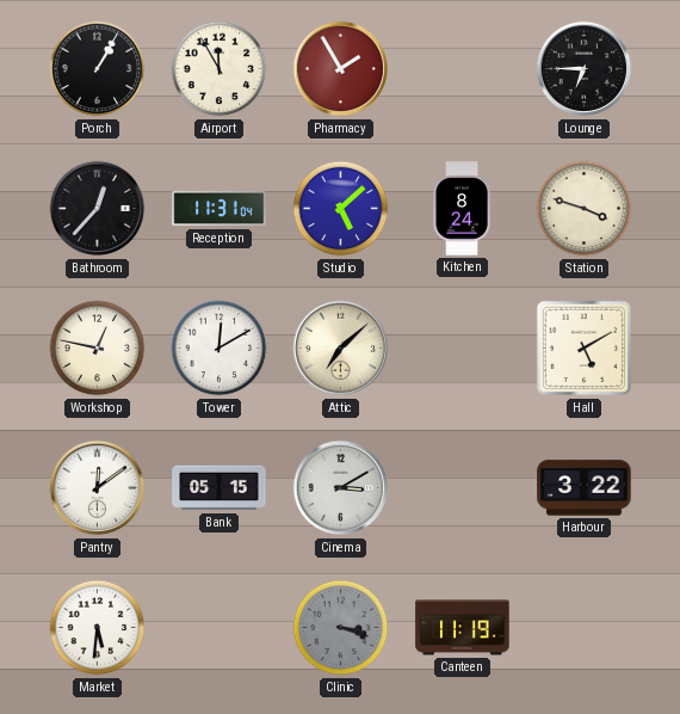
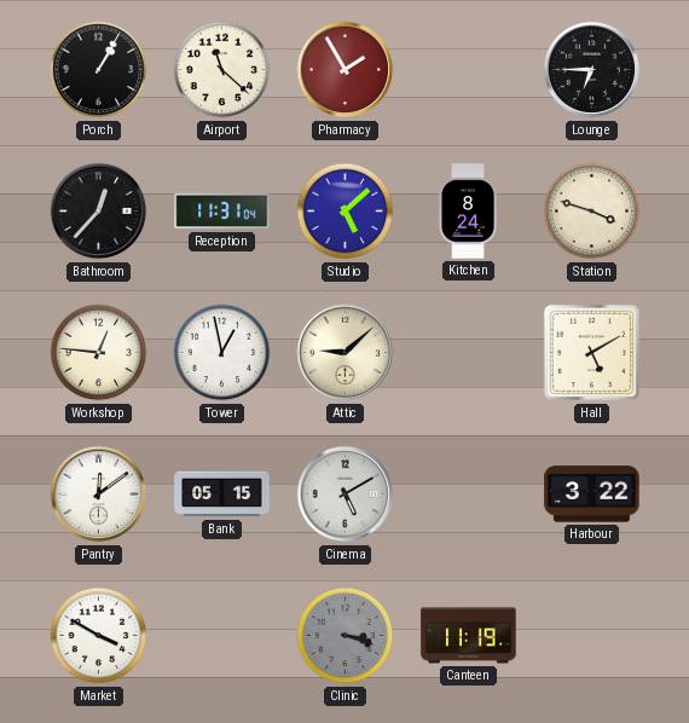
Airport: 11:55 -> 11:22 (222, 70)
Workshop: 12:47 -> 12:46 (99, 353)
Tower: 12:10 -> 12:58 (222, 353)
Attic: 7:08 -> 9:08 (346, 353)
Cinema: 3:10 -> 5:10 (346, 494)
Market: 5:31 -> 3:50 (99, 636)
